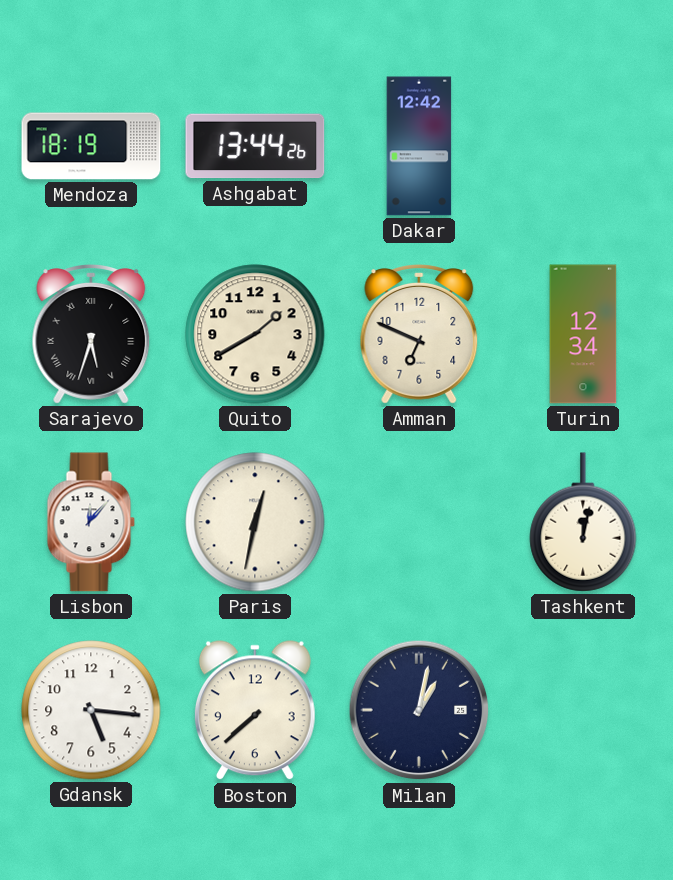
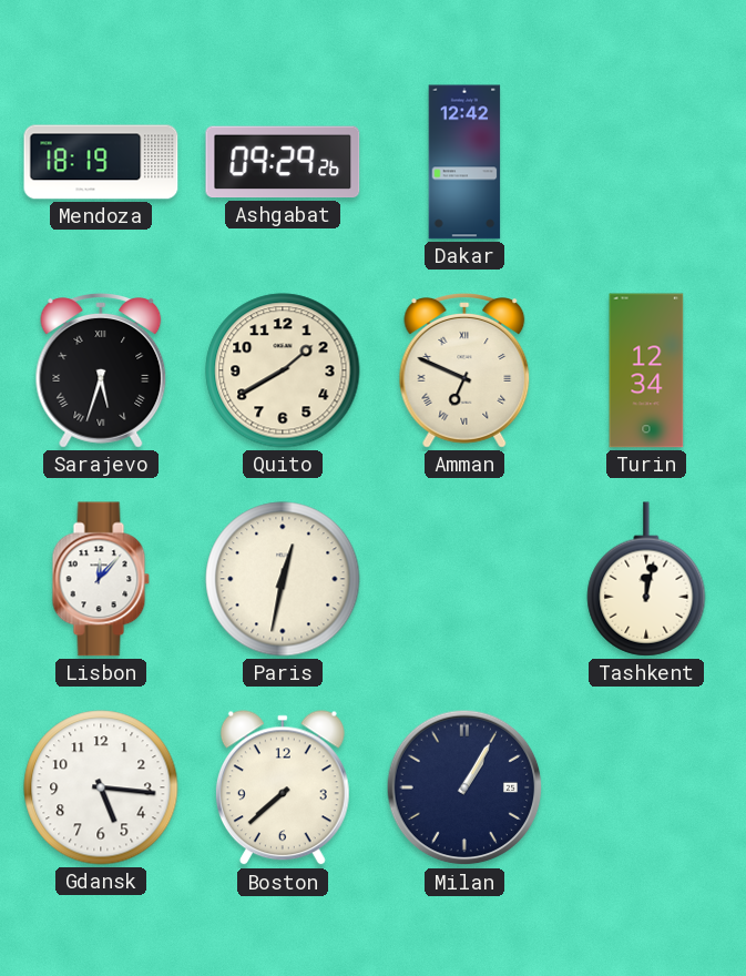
Ashgabat: 13:44 -> 09:29 (283, 162)
Amman numerals: Arabic -> Roman (464, 372)
Milan: 1:02 -> 1:05 (464, 787)
